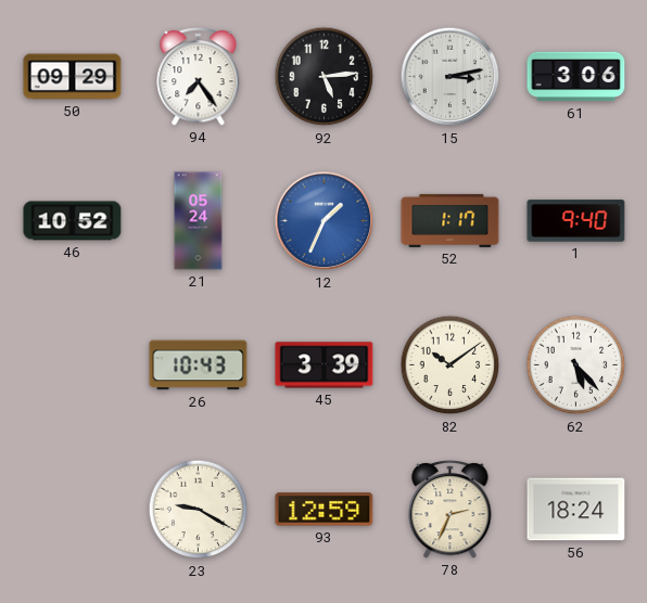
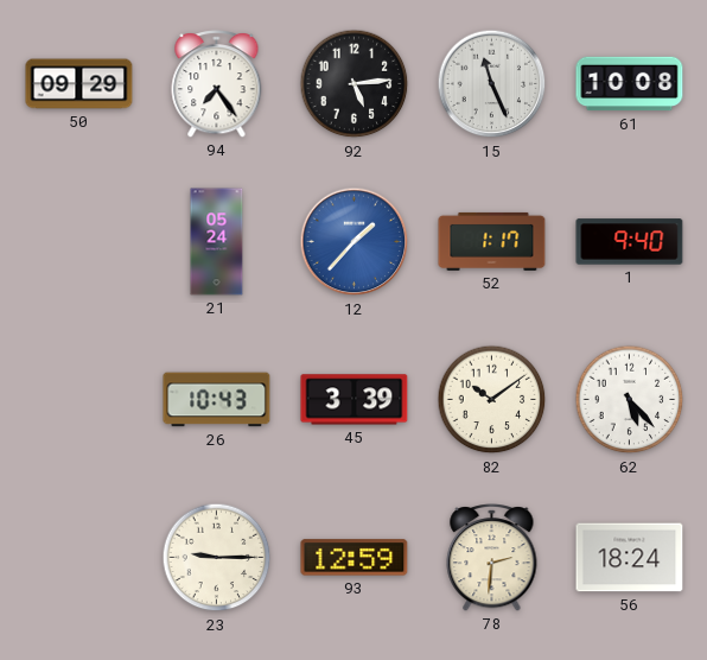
15: 3:13 -> 11:26 (492, 84)
61: 3:06 -> 10:08 (630, 84)
46: 10:52 -> none (73, 221)
12: 1:34 -> 1:37 (355, 242)
23: 9:20 -> 9:15 (217, 558)
78: 2:34 -> 2:31 (492, 558)
